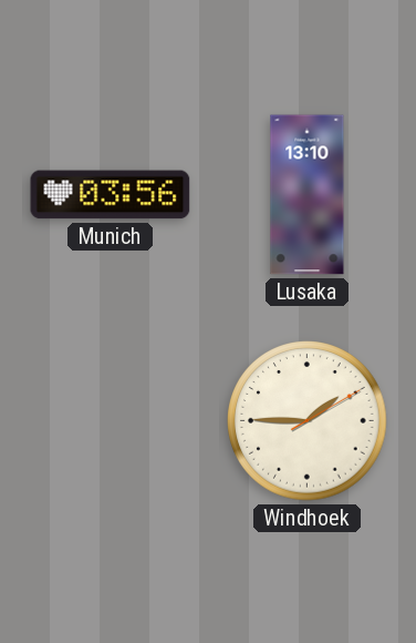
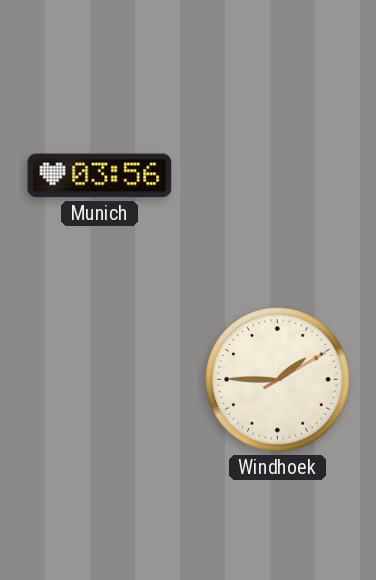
Lusaka: 13:10 -> none (308, 195)
